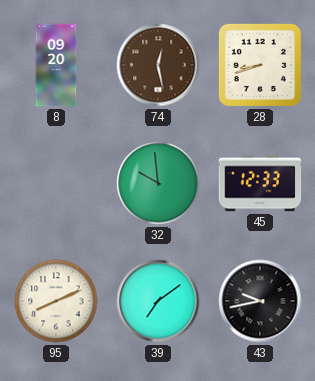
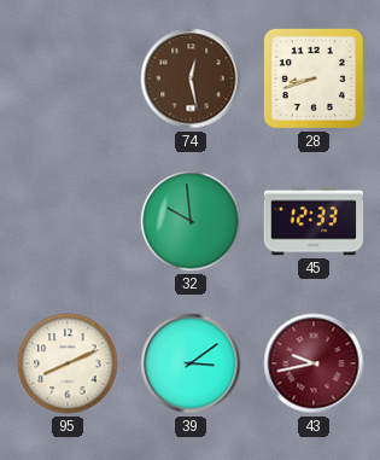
8: 09:20 -> none (56, 65)
39: 7:09 -> 3:09 (191, 363)
43 dial: black -> burgundy (314, 363)
